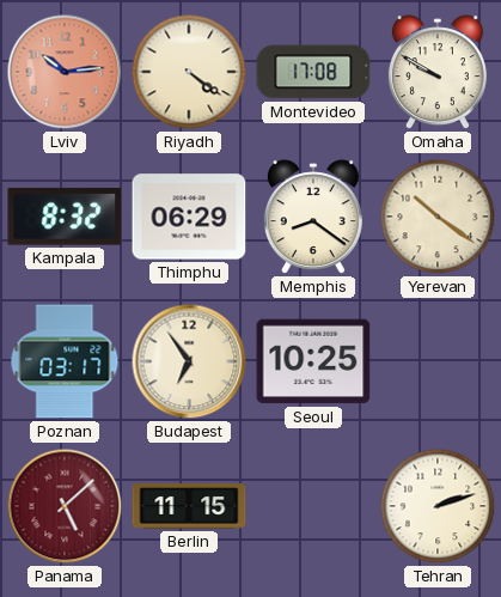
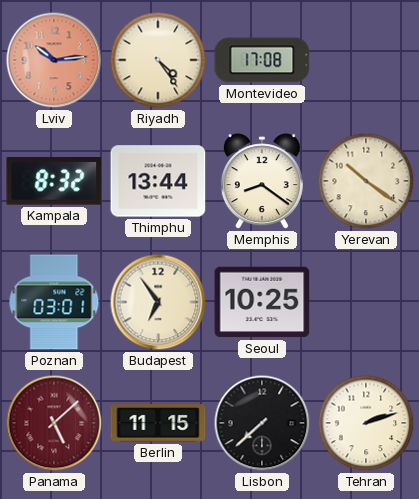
Riyadh: 4:21 -> 4:24 (158, 60)
Omaha: 9:50 -> none (438, 73)
Thimphu: 06:29 -> 13:44 (158, 181)
Poznan: 03:17 -> 03:01 (54, 302)
Lisbon: none -> 7:38 (262, 423)
